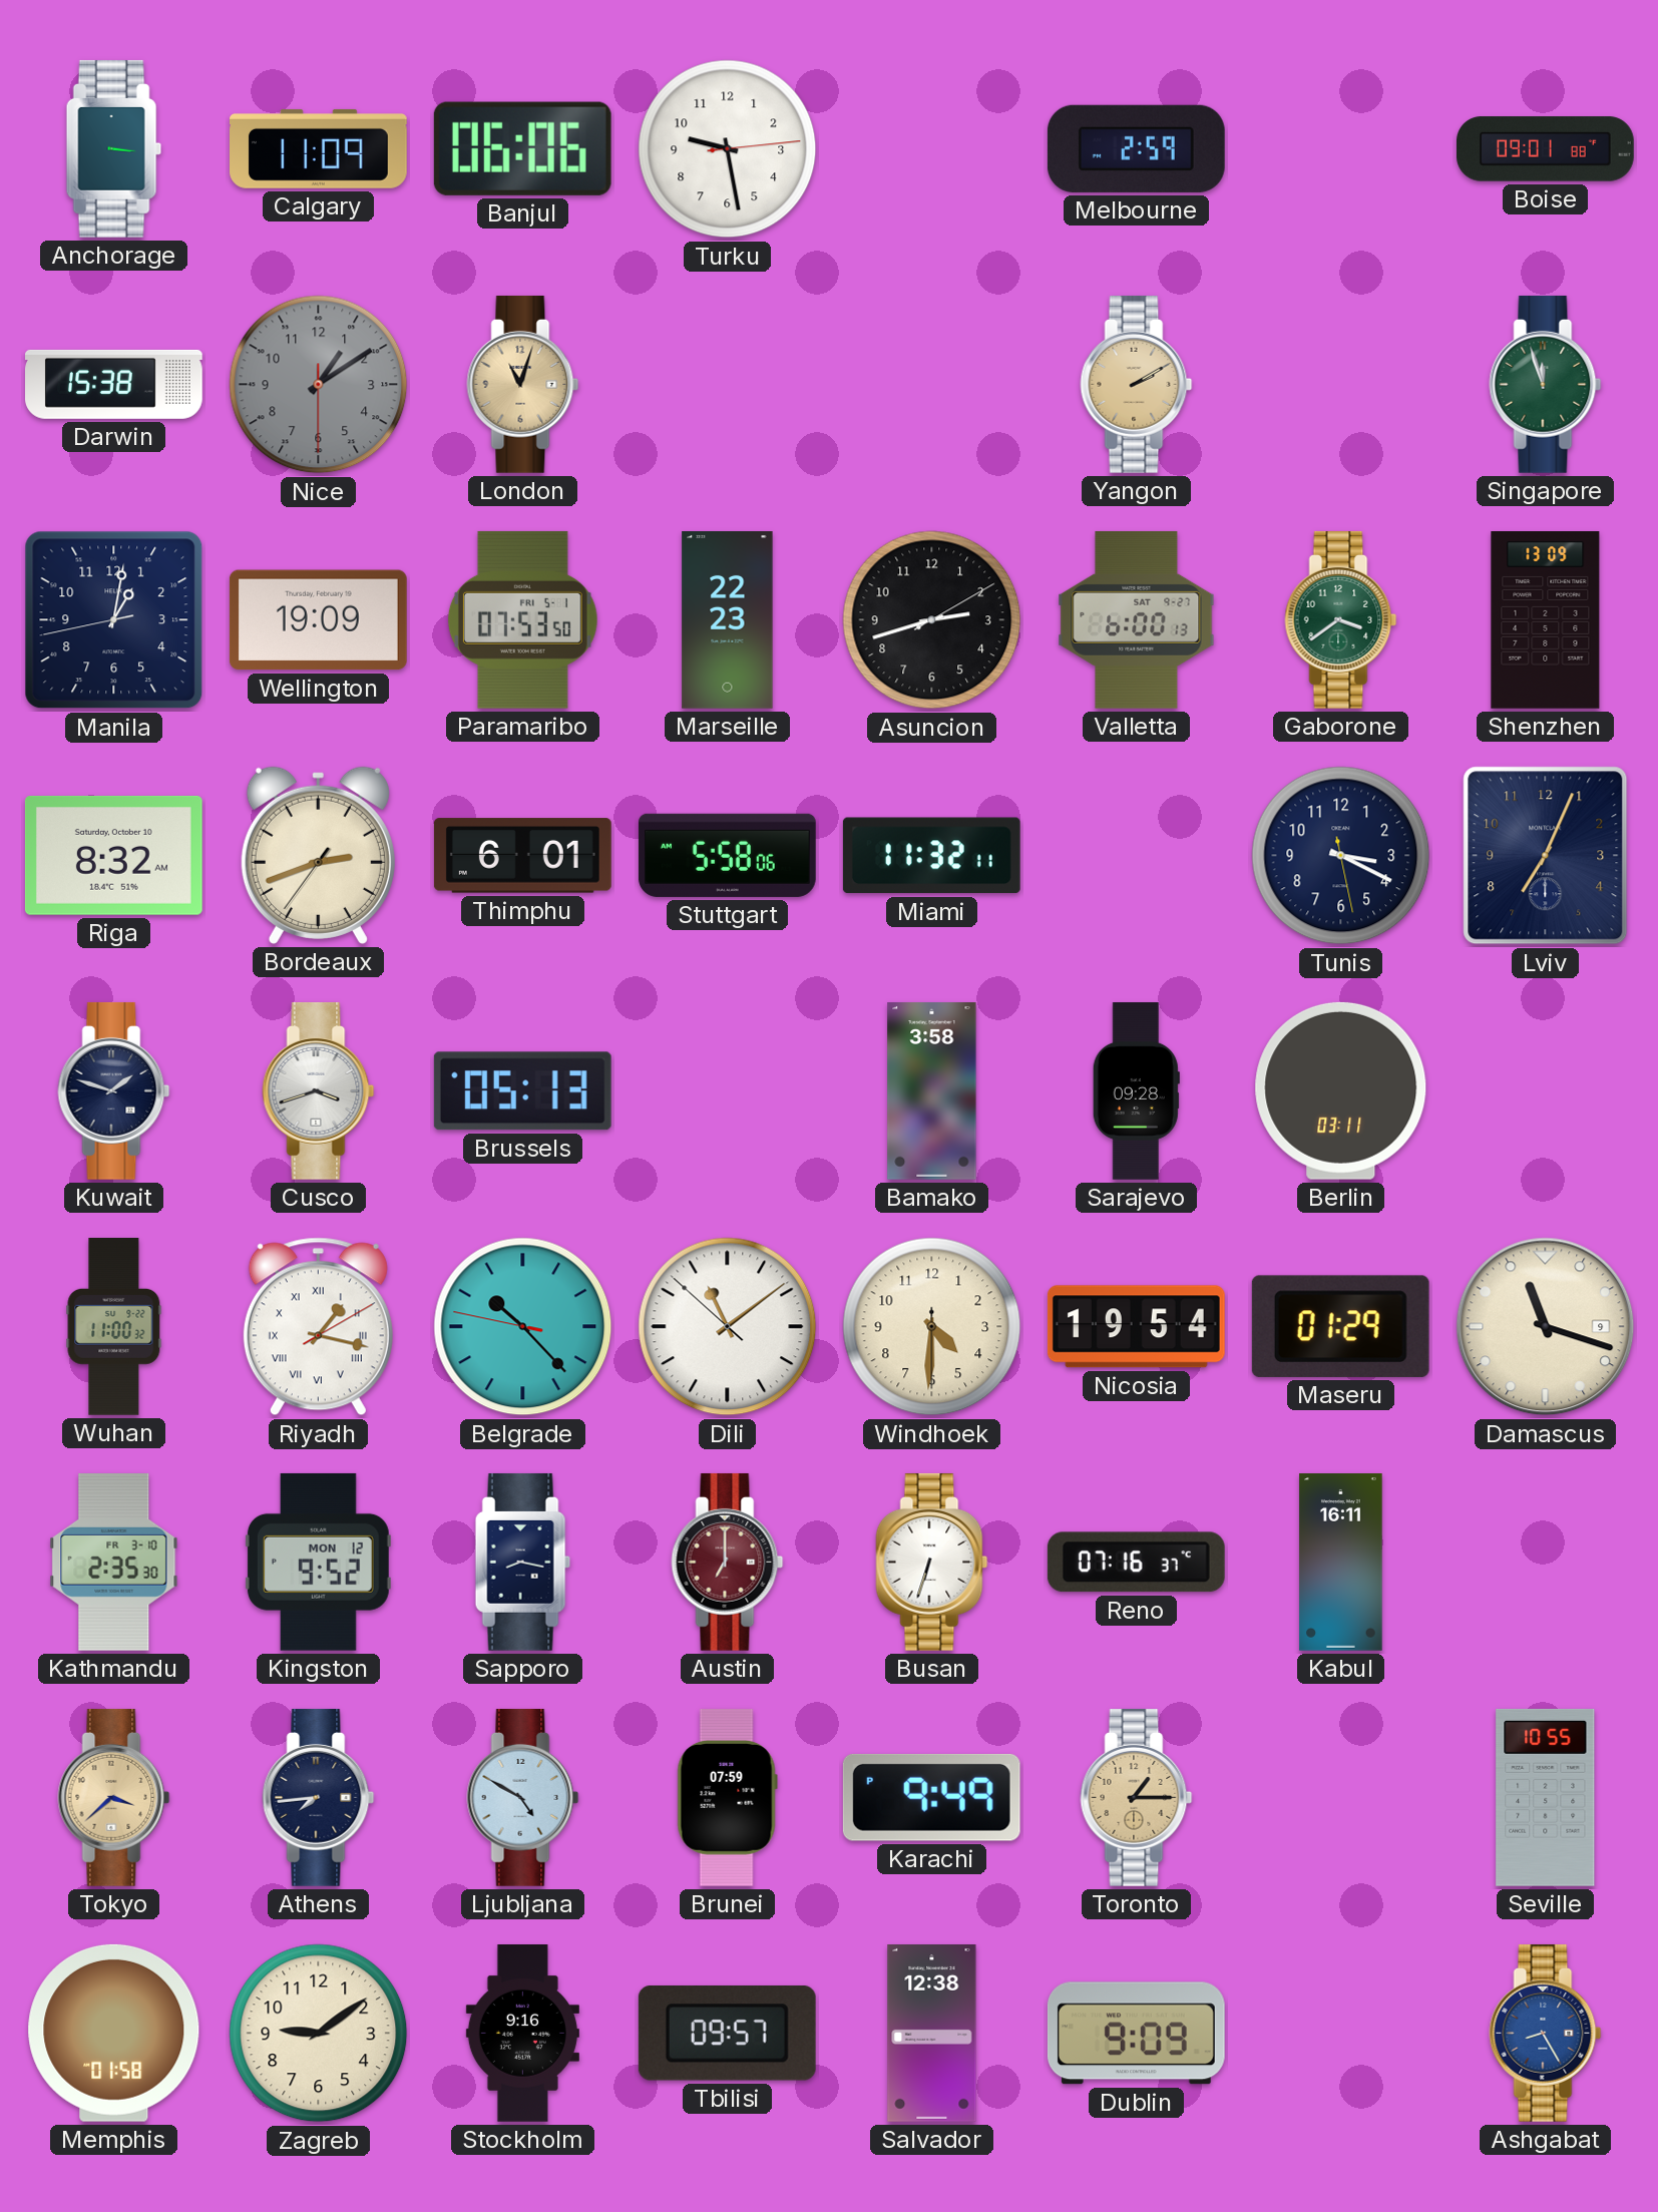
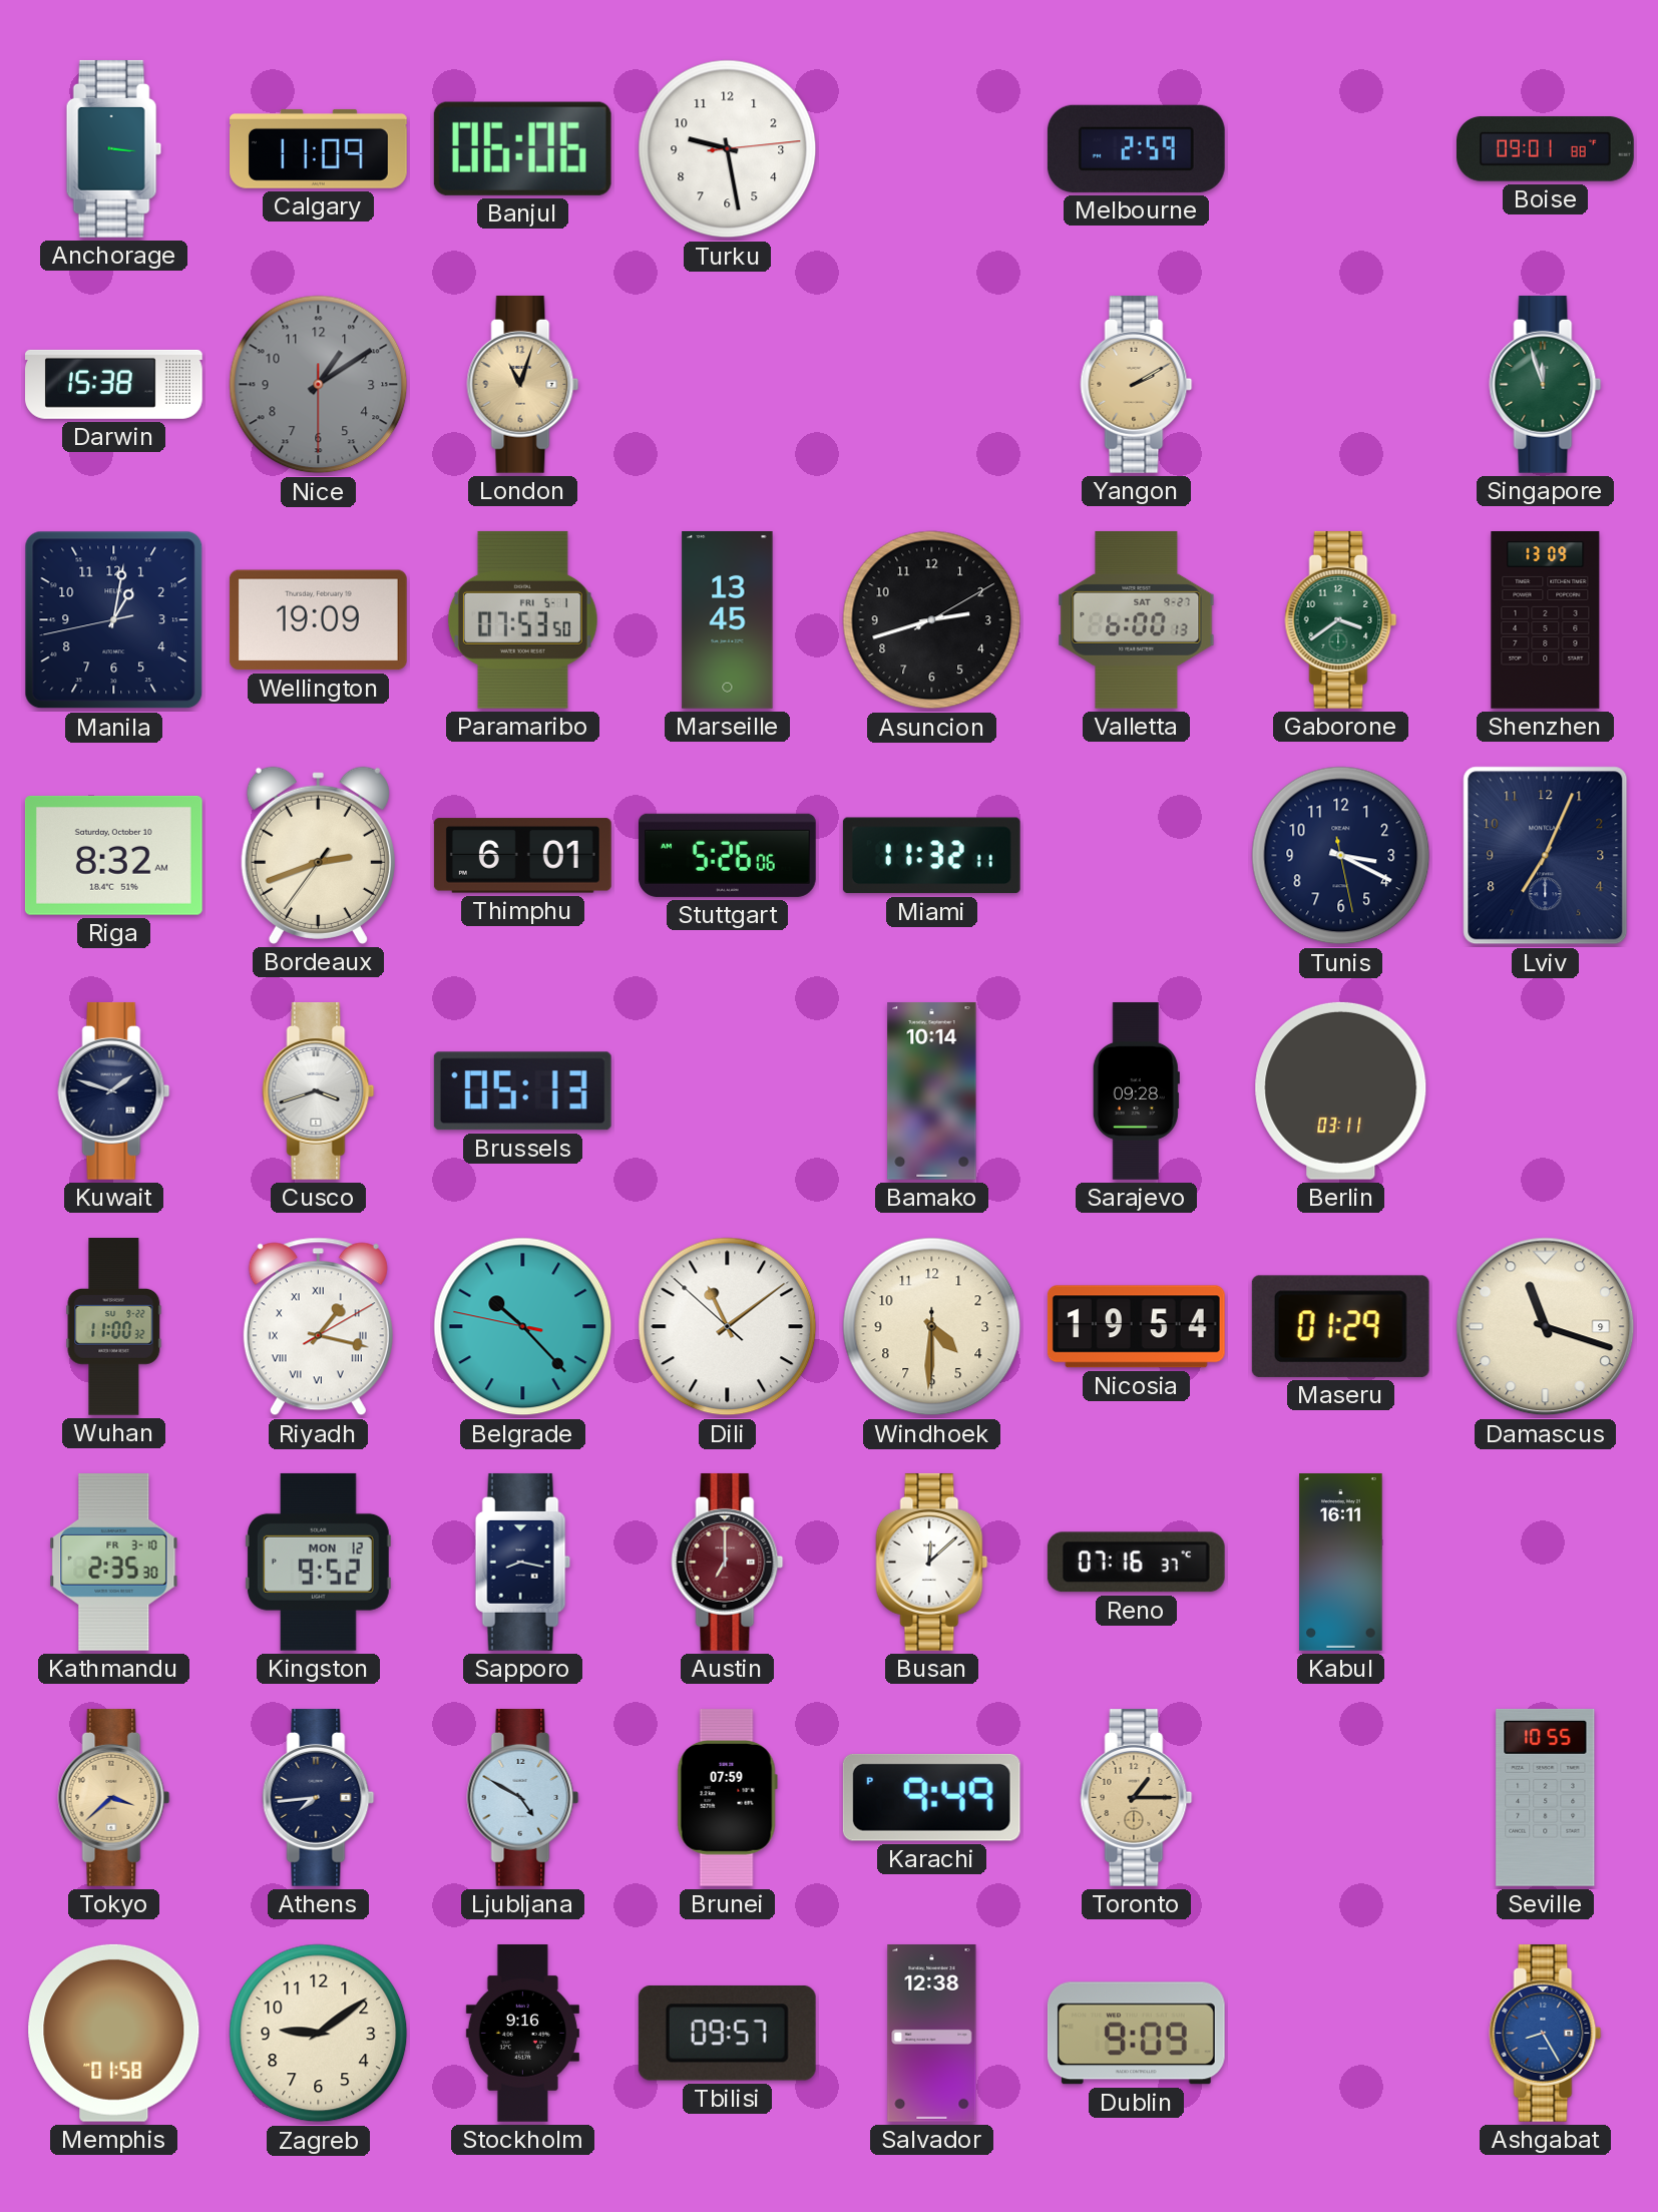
Marseille: 22:23 -> 13:45 (728, 620)
Stuttgart: 5:58 -> 5:26 (727, 855)
Bamako: 3:58 -> 10:14 (932, 1091)
Busan: 6:33 -> 12:08 (932, 1562)
